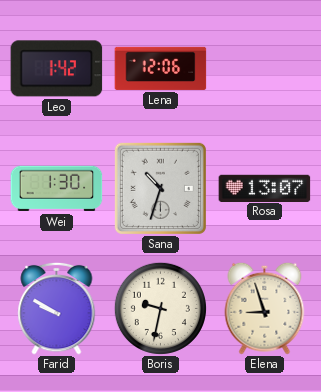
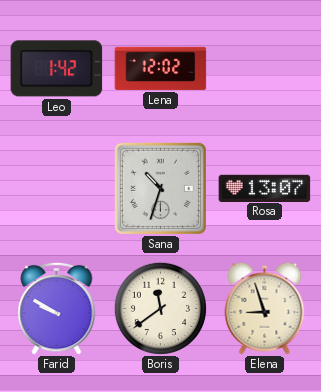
Lena: 12:06 -> 12:02 (161, 68)
Wei: 1:30 -> none (57, 189)
Boris: 9:32 -> 11:39 (160, 308)
